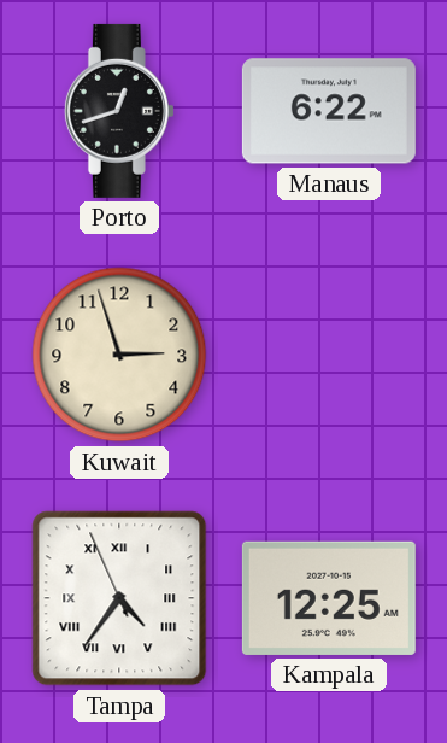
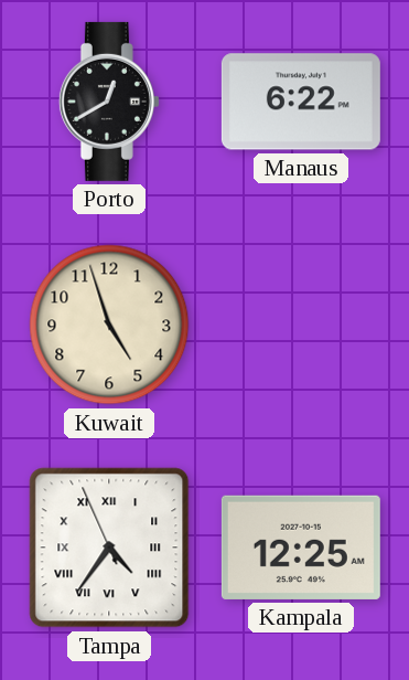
Porto: 12:42 -> 12:40 (109, 102)
Kuwait: 2:57 -> 4:57 (109, 325)
